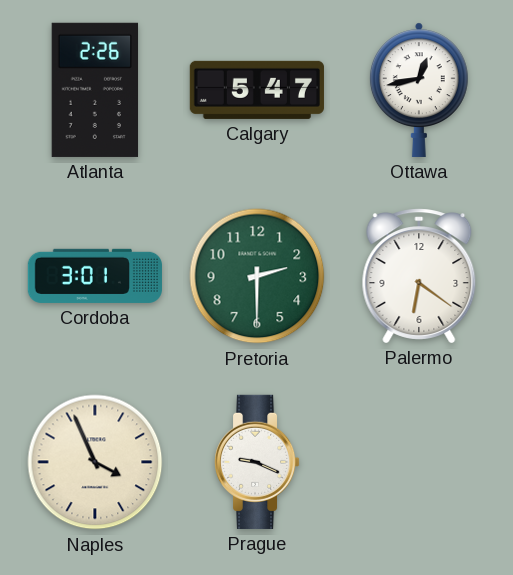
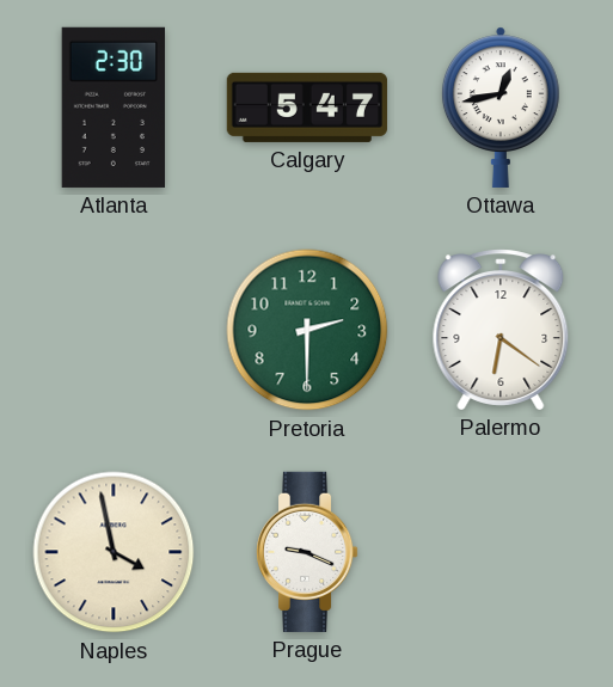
Atlanta: 2:26 -> 2:30 (114, 108)
Cordoba: 3:01 -> none (95, 276)
Naples: 3:56 -> 3:58 (114, 552)
